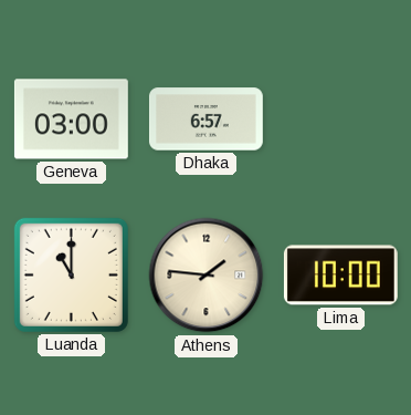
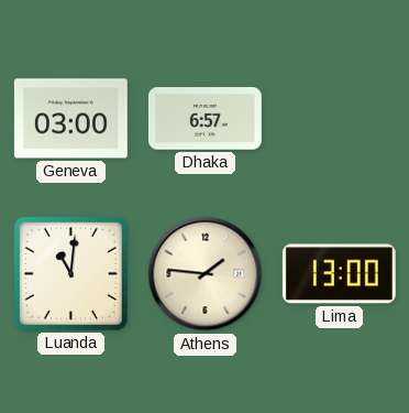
Luanda: 11:00 -> 11:01 (70, 273)
Lima: 10:00 -> 13:00 (339, 274)
